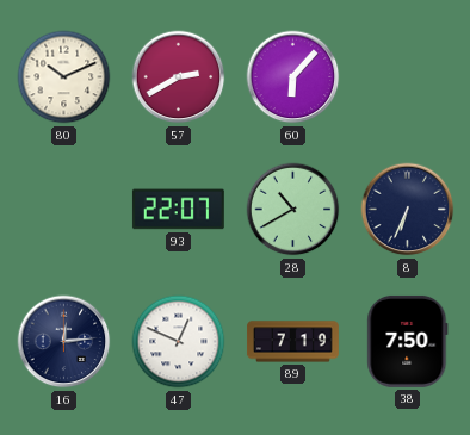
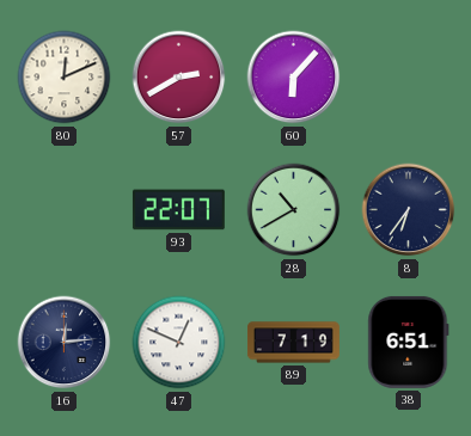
80: 10:11 -> 12:11 (65, 78)
8: 6:34 -> 6:36 (409, 210)
38: 7:50 -> 6:51 (409, 342)
